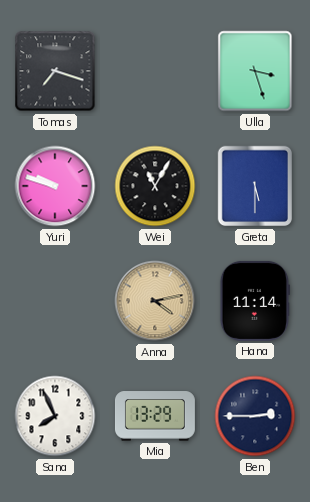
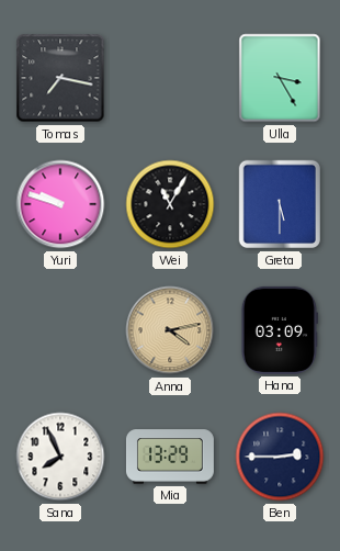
Tomas: 7:18 -> 7:17 (60, 78)
Ulla: 3:27 -> 3:25 (280, 78)
Hana: 11:14 -> 03:09 (280, 330)
